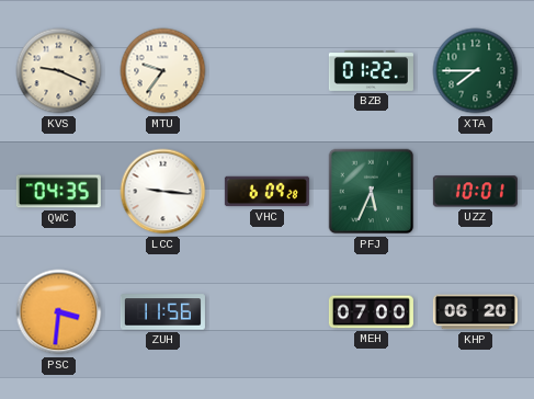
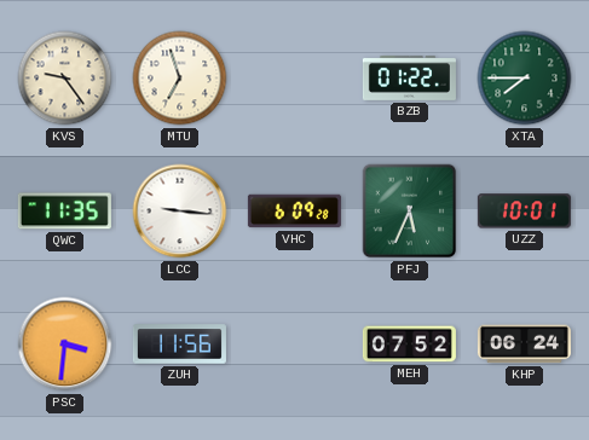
KVS: 9:19 -> 9:24 (65, 79)
MTU: 9:36 -> 6:57 (180, 79)
QWC: 04:35 -> 11:35 (64, 212)
MEH: 07:00 -> 07:52 (409, 345)
KHP: 06:20 -> 06:24 (524, 345)
